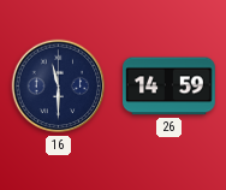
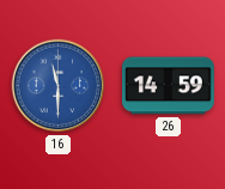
16 dial: navy -> blue (59, 86)
